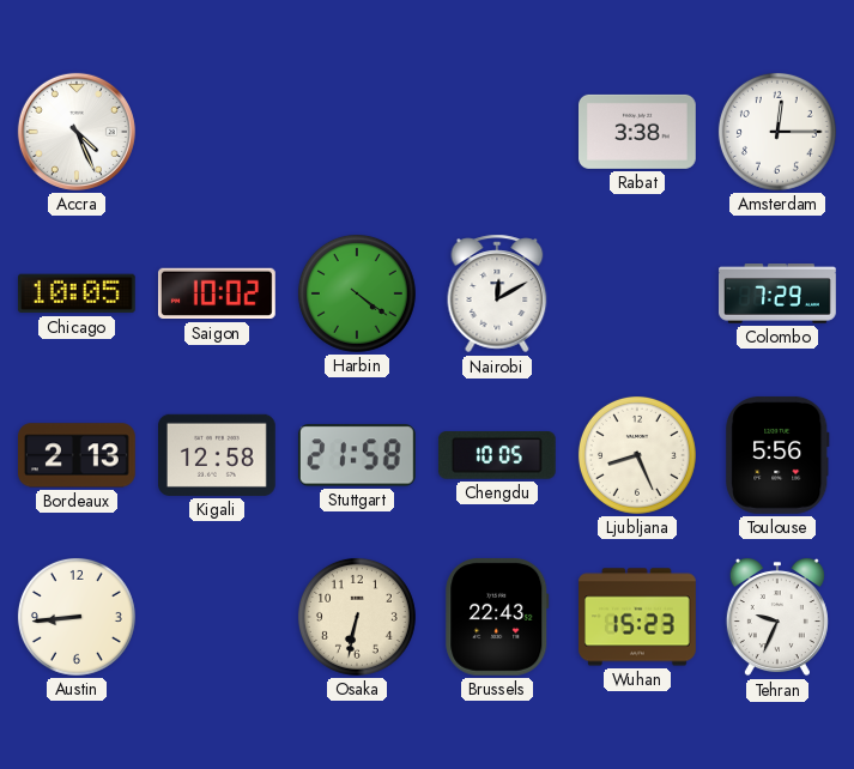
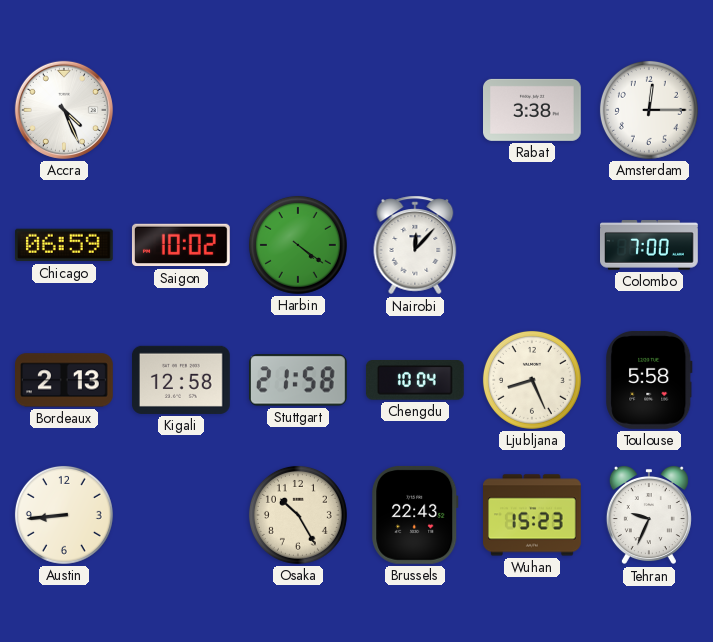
Chicago: 10:05 -> 06:59 (64, 245)
Nairobi: 12:10 -> 12:07 (415, 245)
Colombo: 7:29 -> 7:00 (650, 245)
Chengdu: 10:05 -> 10:04 (415, 380)
Toulouse: 5:56 -> 5:58 (649, 380)
Osaka: 6:32 -> 10:25 (298, 515)
